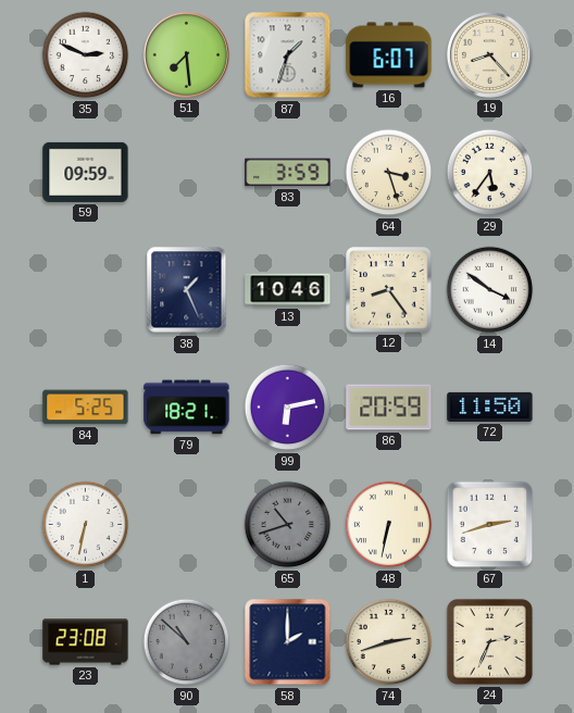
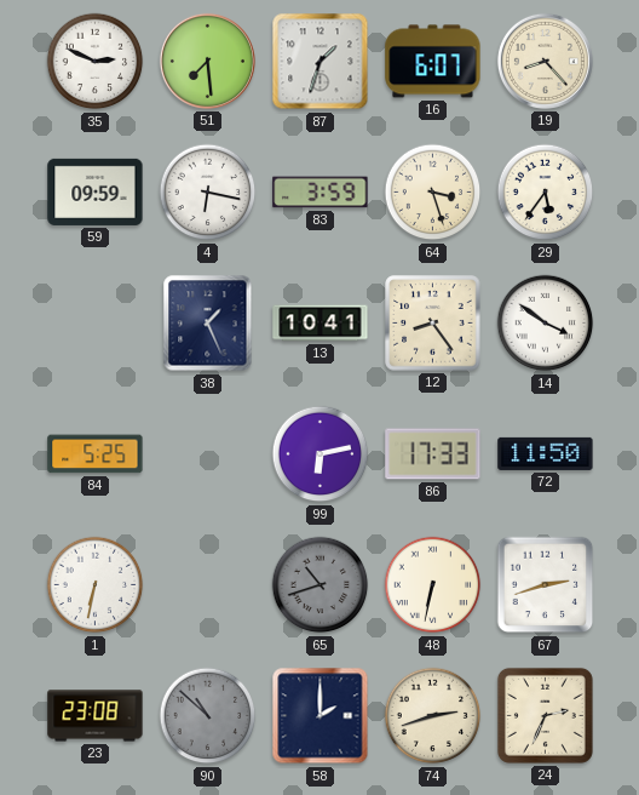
4: none -> 6:17 (208, 193)
13: 10:46 -> 10:41 (321, 324)
79: 18:21 -> none (187, 408)
86: 20:59 -> 17:33 (433, 454)
